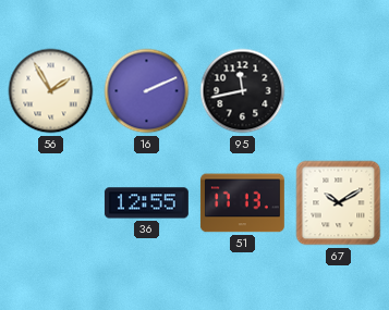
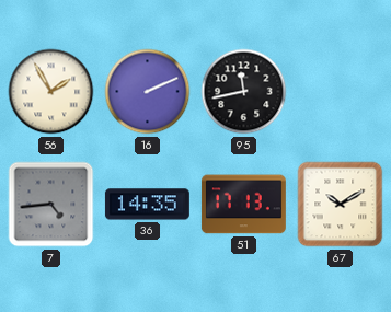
7: none -> 4:44 (51, 205)
36: 12:55 -> 14:35 (147, 205)
